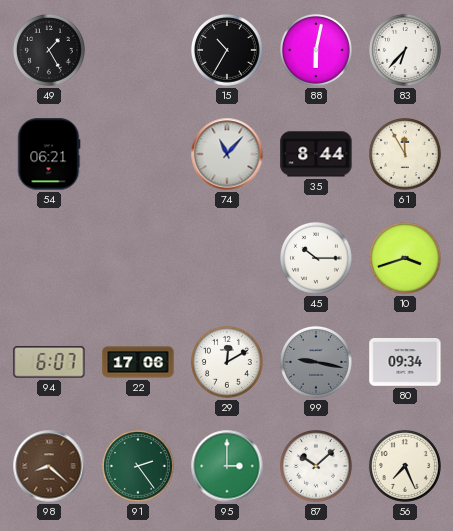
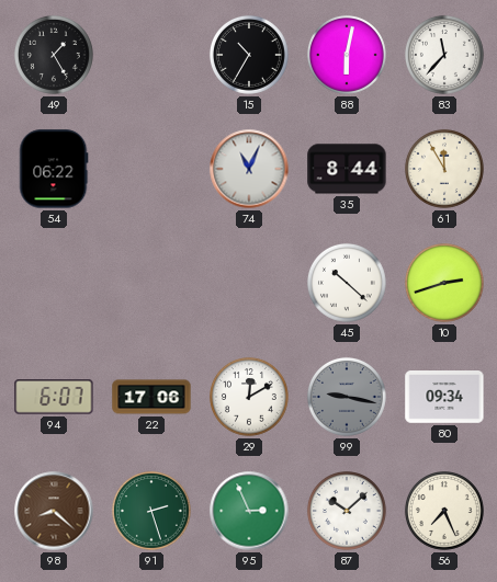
83: 6:37 -> 11:37 (444, 55)
54: 06:21 -> 06:22 (54, 169)
74: 11:07 -> 11:04 (249, 169)
45: 10:15 -> 10:22 (347, 283)
10: 3:42 -> 2:42 (444, 283)
91: 2:24 -> 2:27 (151, 511)
95: 3:00 -> 2:56 (249, 511)
